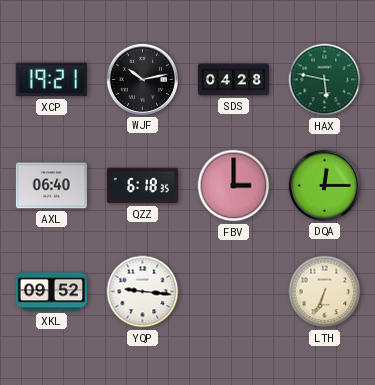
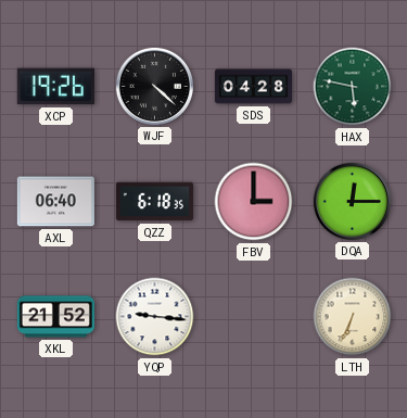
XCP: 19:21 -> 19:26 (55, 87)
WJF: 10:13 -> 4:22 (154, 86)
XKL: 09:52 -> 21:52 (55, 317)
